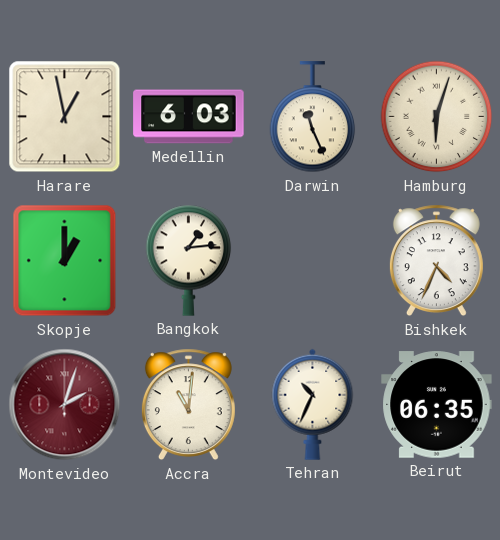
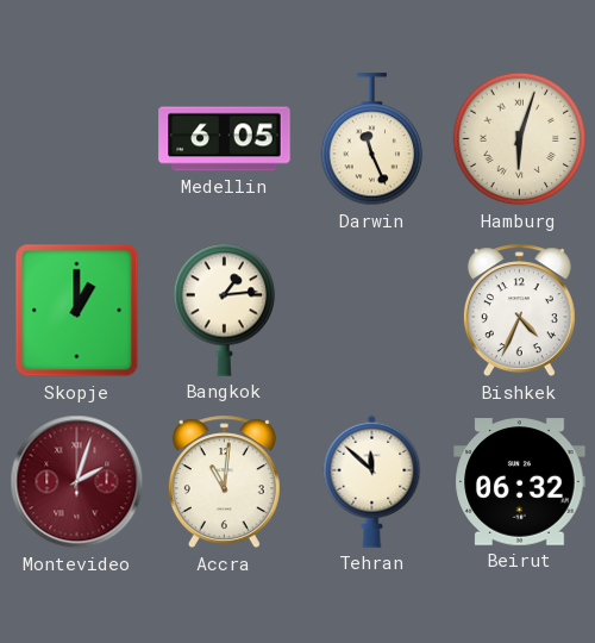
Harare: 12:58 -> none (65, 117)
Medellin: 6:03 -> 6:05 (225, 139)
Tehran: 10:34 -> 11:52 (372, 481)
Beirut: 06:35 -> 06:32 (520, 482)
